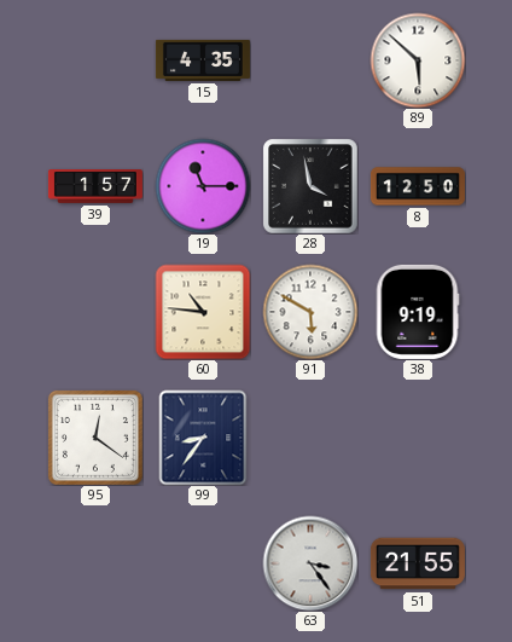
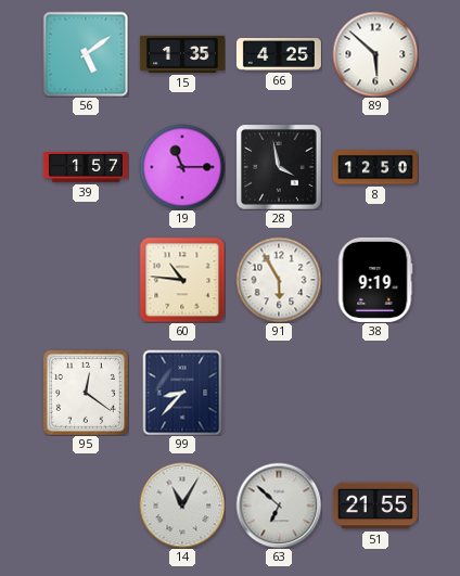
56: none -> 5:09 (86, 54)
15: 4:35 -> 1:35 (182, 54)
66: none -> 4:25 (279, 55)
91: 5:50 -> 5:55 (279, 280)
99: 8:36 -> 8:37 (182, 393)
14: none -> 11:05 (182, 505)
63: 3:24 -> 6:52 (279, 505)
